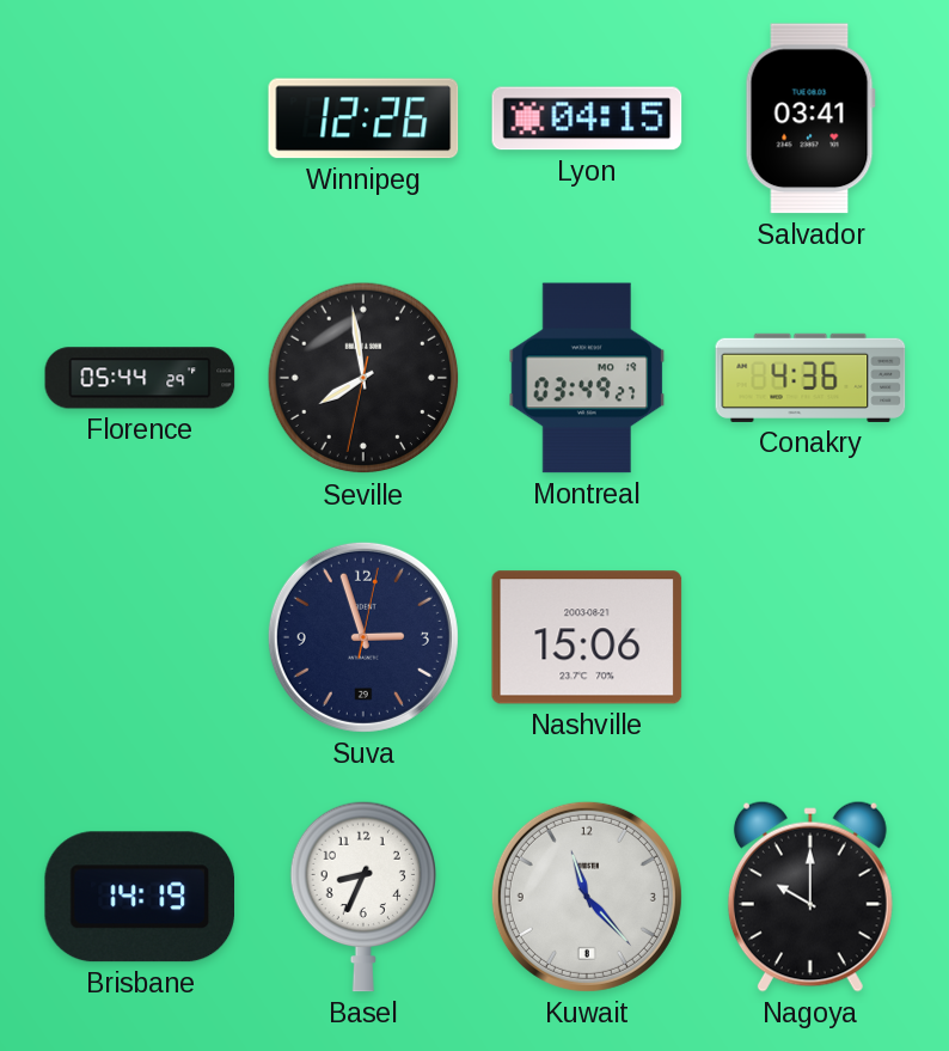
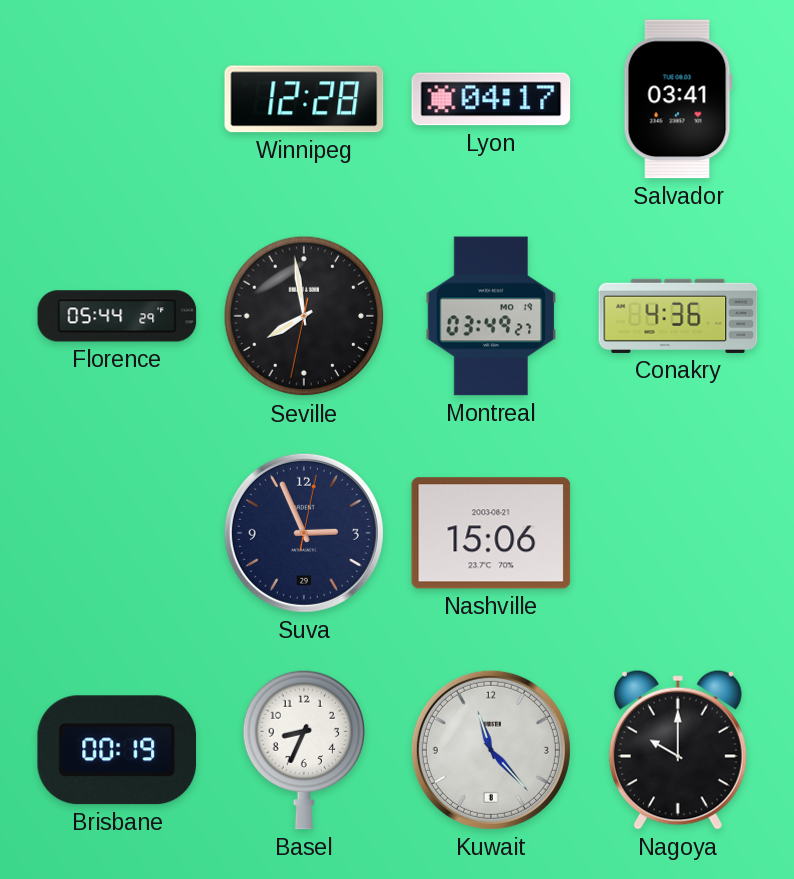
Winnipeg: 12:26 -> 12:28 (304, 99)
Lyon: 04:15 -> 04:17 (491, 99)
Suva: 2:57 -> 2:56 (304, 533)
Brisbane: 14:19 -> 00:19 (116, 750)
